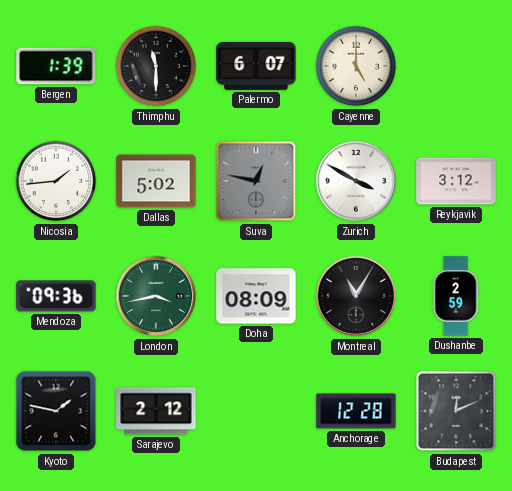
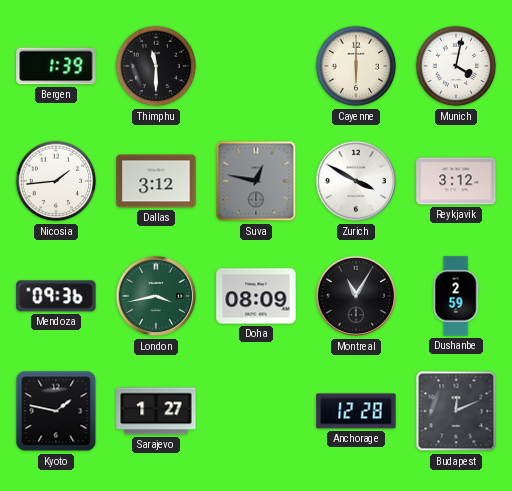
Palermo: 6:07 -> none (256, 66)
Cayenne: 5:00 -> 6:00 (356, 66)
Munich: none -> 4:02 (456, 66)
Dallas: 5:02 -> 3:12 (156, 181)
Sarajevo: 2:12 -> 1:27 (156, 411)
